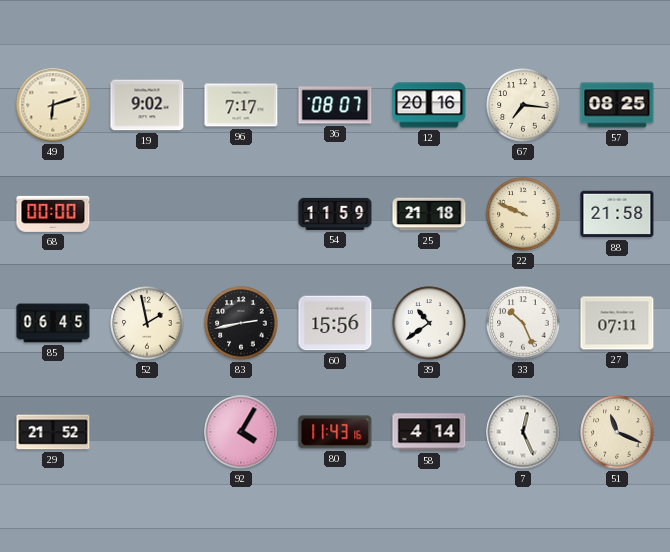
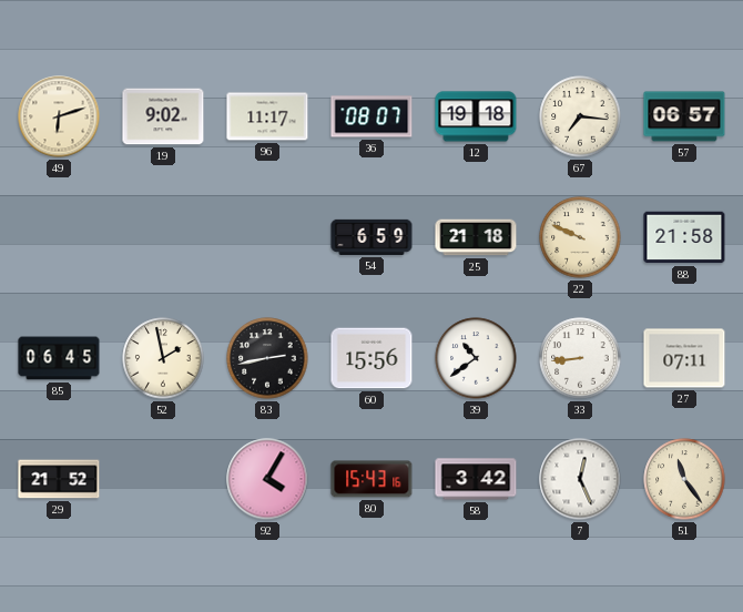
96: 7:17 -> 11:17 (267, 116)
12: 20:16 -> 19:18 (476, 116)
57: 08:25 -> 06:57 (684, 116)
68: 00:00 -> none (53, 214)
54: 11:59 -> 6:59 (371, 237)
33: 10:26 -> 8:44 (580, 358)
80: 11:43 -> 15:43 (371, 479)
58: 4:14 -> 3:42 (476, 479)
51: 11:19 -> 11:24 (684, 479)
